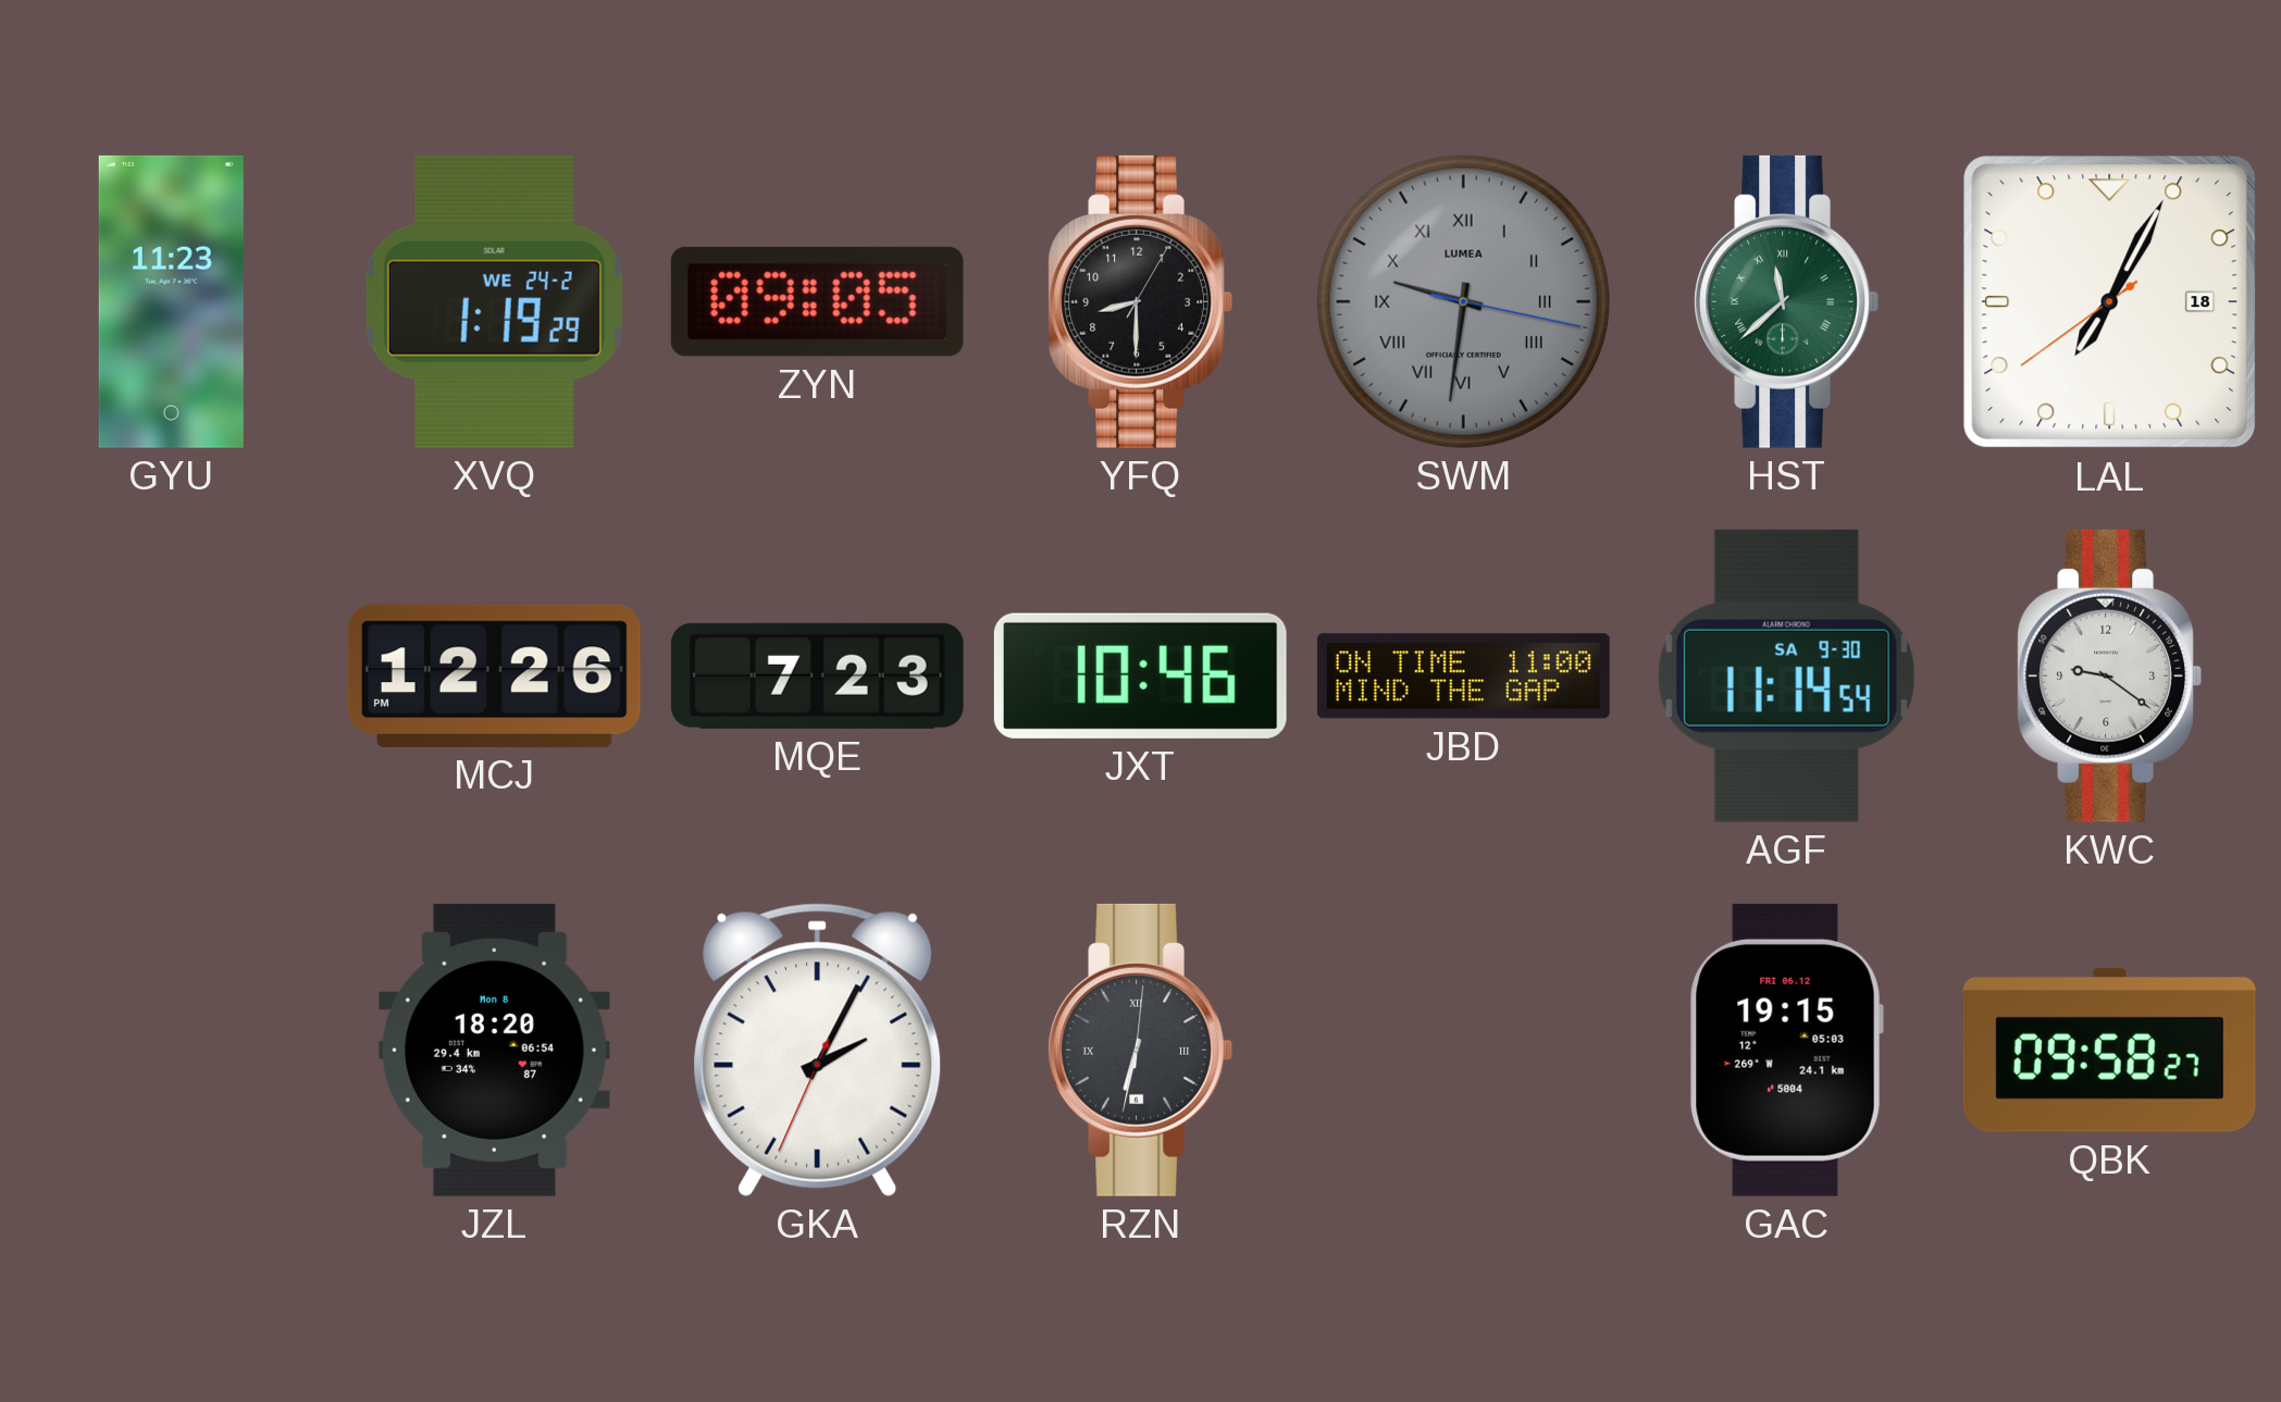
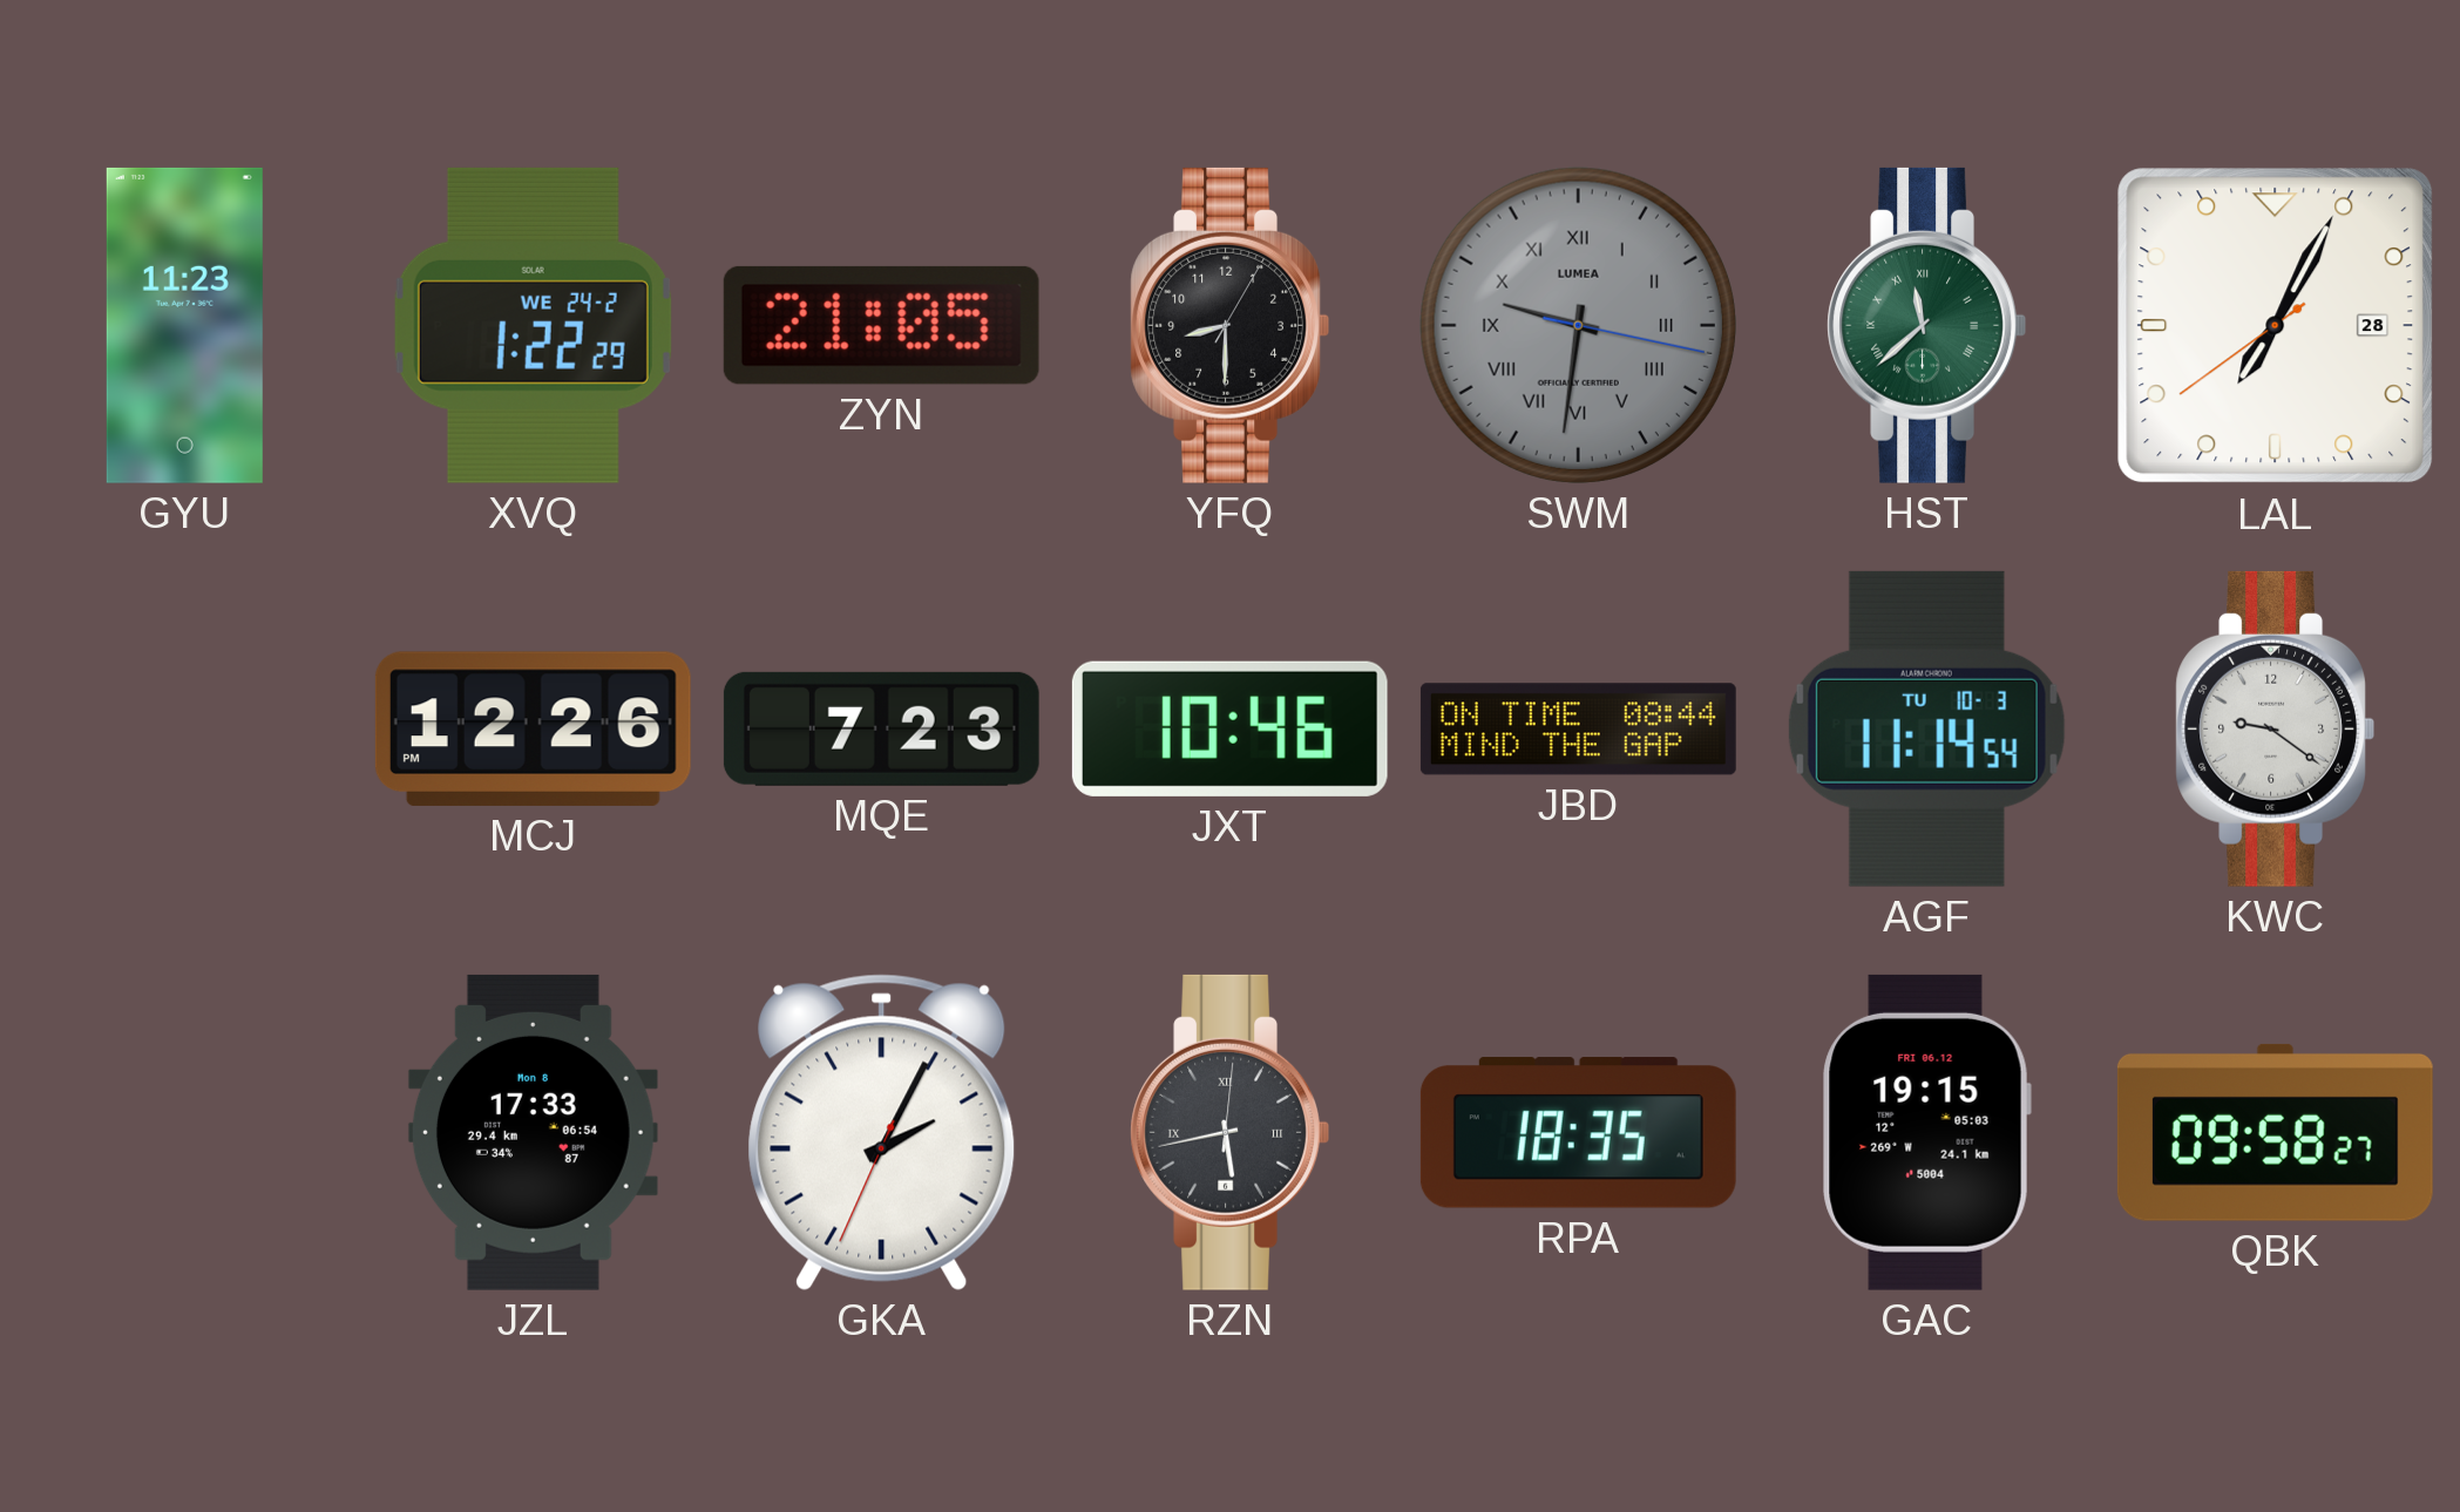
XVQ: 1:19 -> 1:22 (533, 325)
ZYN: 09:05 -> 21:05 (881, 325)
LAL date: 18 -> 28 (2276, 326)
JBD: 11:00 -> 08:44 (1578, 730)
AGF date: SA 9-30 -> TU 10-3 (1926, 728)
JZL: 18:20 -> 17:33 (533, 1132)
RZN: 6:32 -> 5:43 (1229, 1132)
RPA: none -> 18:35 (1578, 1133)
